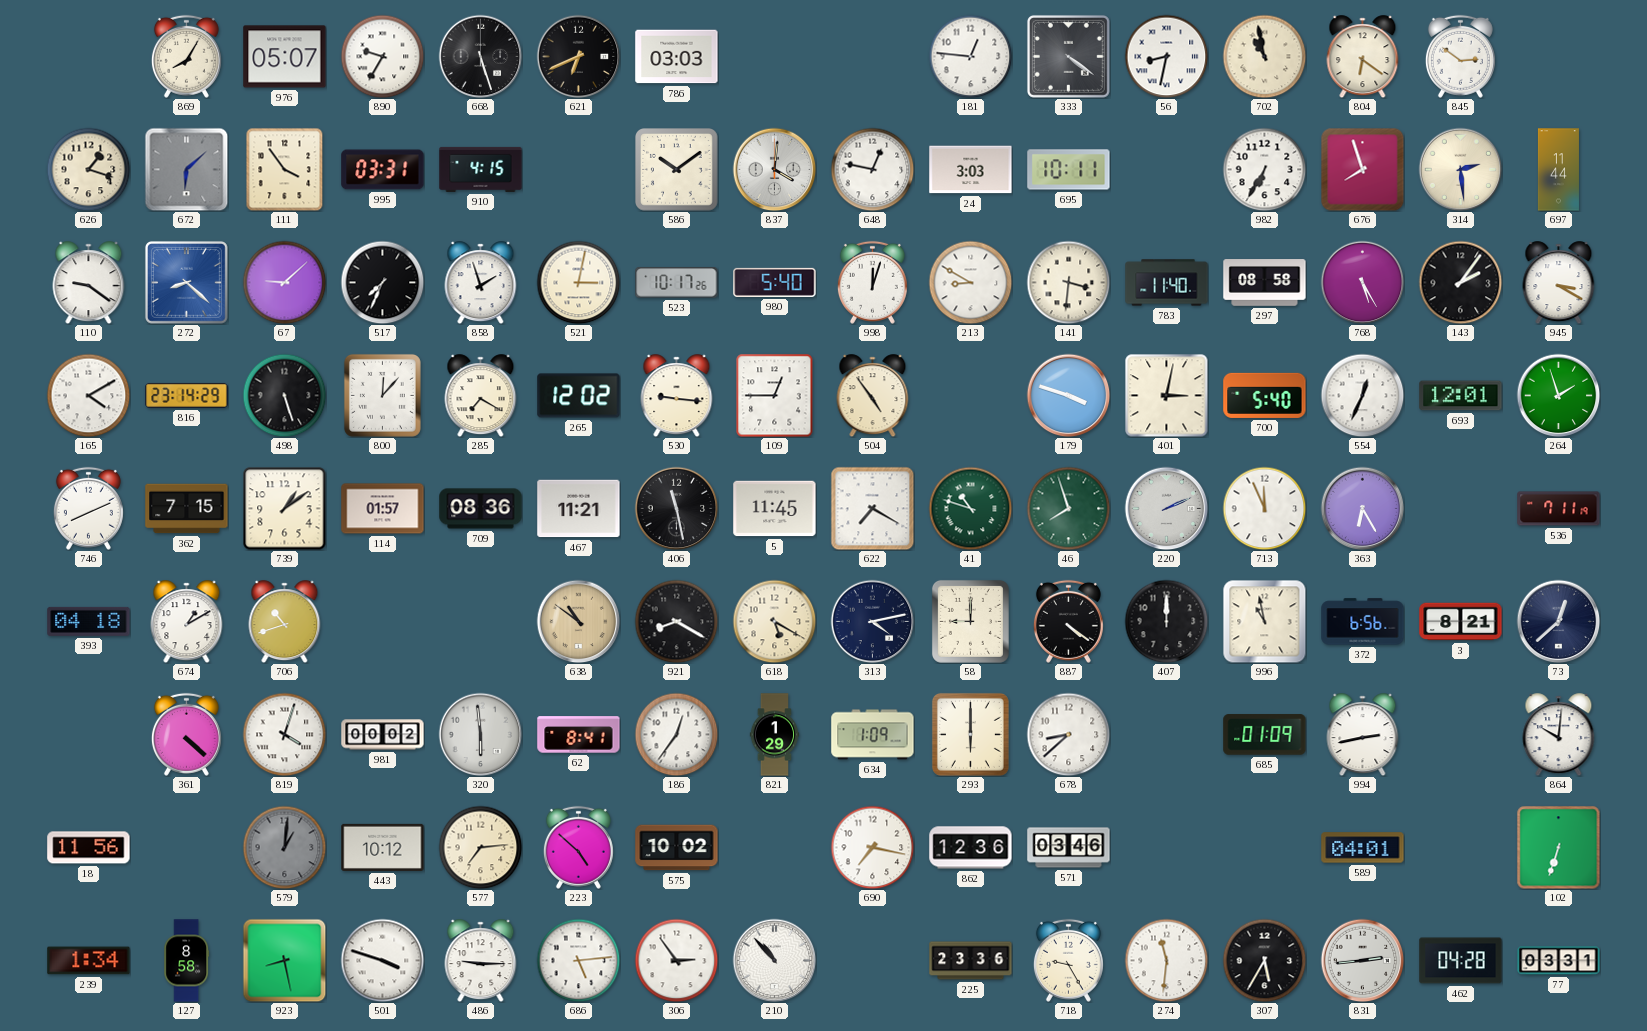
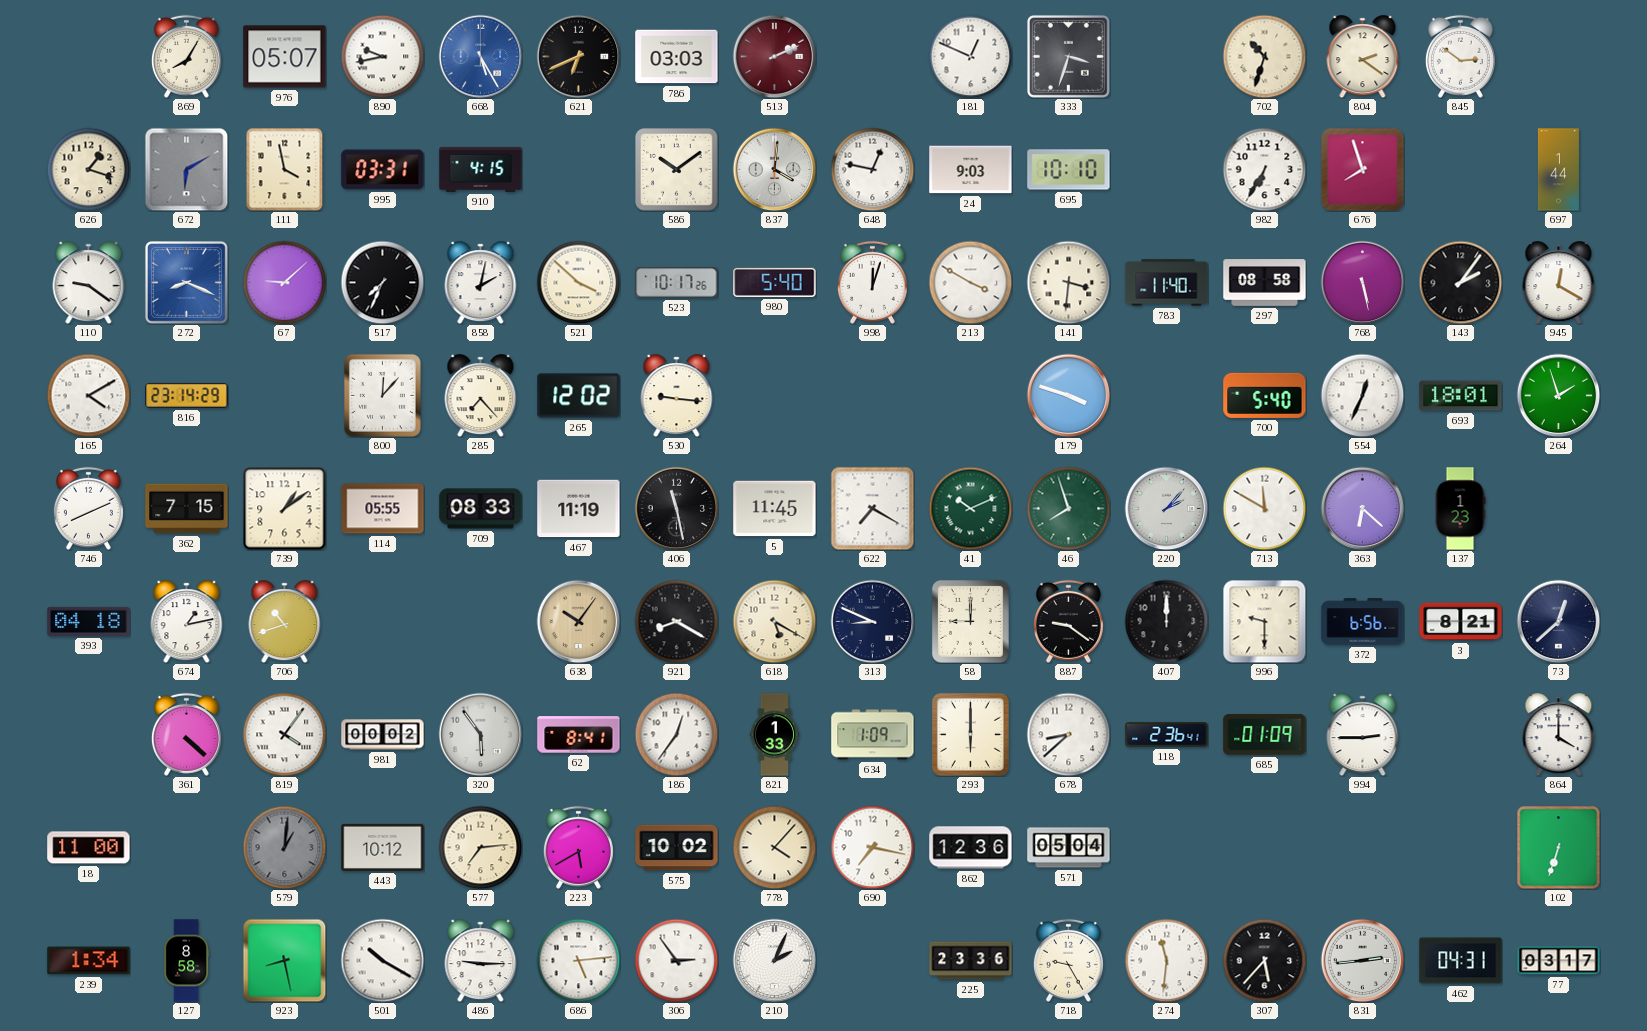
890: 9:35 -> 9:43 (382, 56)
668: 5:27 -> 5:25 (480, 56)
668 dial: black -> blue (480, 56)
513: none -> 2:11 (774, 56)
181: 12:46 -> 12:49 (970, 56)
333: 4:21 -> 3:33 (1068, 56)
56: 8:32 -> none (1166, 56)
702: 10:58 -> 10:33 (1264, 56)
804: 6:21 -> 2:21 (1363, 57)
672: 6:08 -> 6:10 (186, 169)
111: 3:54 -> 3:58 (285, 169)
24: 3:03 -> 9:03 (971, 170)
695: 10:11 -> 10:10 (1069, 170)
314: 2:29 -> none (1460, 169)
697: 11:44 -> 1:44 (1558, 170)
272: 8:22 -> 8:19 (186, 282)
858: 1:57 -> 2:02 (481, 283)
521: 3:02 -> 3:52 (578, 282)
213: 8:50 -> 3:50 (970, 282)
768: 5:25 -> 5:28 (1362, 282)
945: 3:20 -> 12:20 (1559, 283)
498: 5:27 -> none (284, 395)
285: 7:20 -> 7:23 (481, 396)
109: 12:45 -> none (775, 395)
504: 4:54 -> none (873, 396)
401: 3:02 -> none (1166, 396)
693: 12:01 -> 18:01 (1461, 396)
114: 01:57 -> 05:55 (383, 509)
709: 08:36 -> 08:33 (481, 509)
467: 11:21 -> 11:19 (579, 509)
41: 10:48 -> 10:11 (970, 508)
220: 2:11 -> 2:07 (1166, 508)
713: 11:56 -> 11:50 (1264, 508)
363: 6:25 -> 6:22 (1362, 508)
137: none -> 1:23 (1460, 509)
536: 7:11 -> none (1559, 509)
674: 1:10 -> 1:13 (187, 622)
638: 10:51 -> 10:06 (578, 621)
313: 4:13 -> 8:49 (872, 621)
887: 4:21 -> 9:21 (1068, 621)
996: 10:58 -> 9:30 (1264, 622)
819: 4:03 -> 4:06 (284, 734)
320: 5:59 -> 5:54 (480, 734)
821: 1:29 -> 1:33 (775, 735)
118: none -> 2:36 (1167, 735)
994: 2:43 -> 2:45 (1363, 735)
864: 10:01 -> 4:00 (1559, 735)
18: 11:56 -> 11:00 (89, 848)
223: 4:52 -> 5:40 (578, 847)
778: none -> 4:07 (774, 847)
571: 03:46 -> 05:04 (1069, 848)
589: 04:01 -> none (1363, 848)
501: 3:48 -> 10:20 (382, 960)
210: 10:53 -> 2:04 (774, 960)
307: 5:35 -> 5:37 (1264, 960)
462: 04:28 -> 04:31 (1461, 961)
77: 03:31 -> 03:17 (1559, 961)
